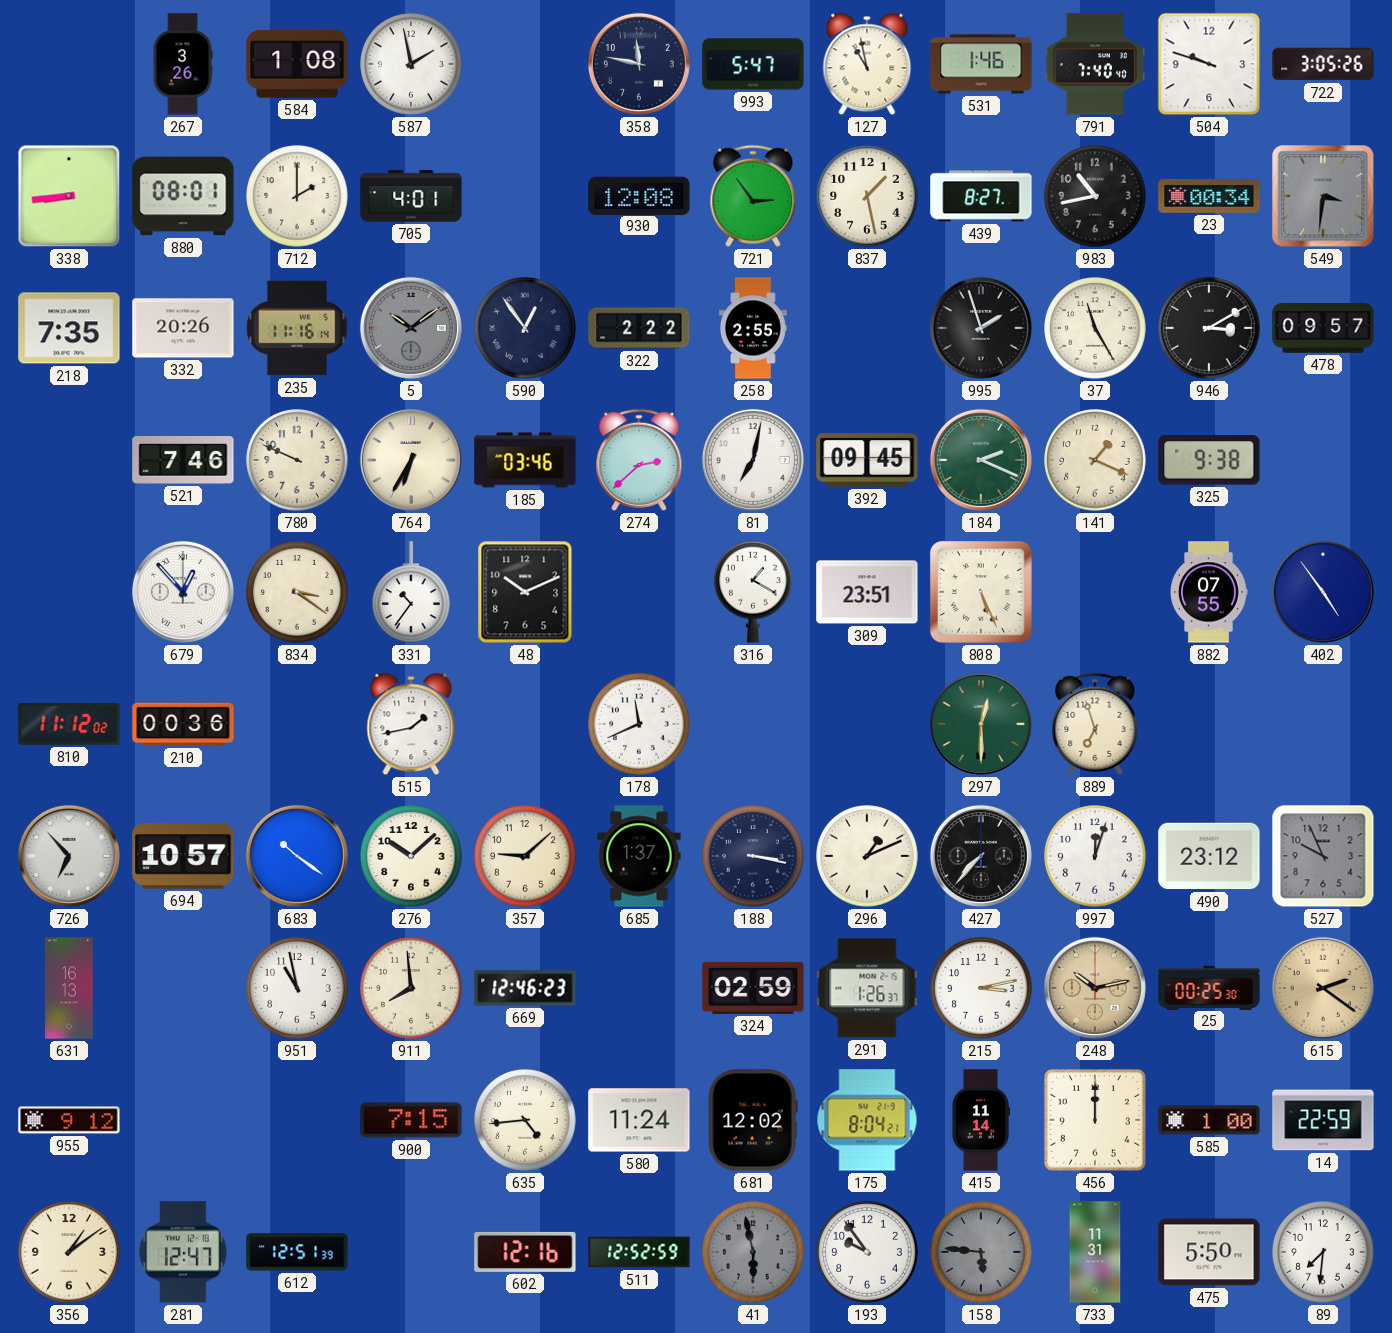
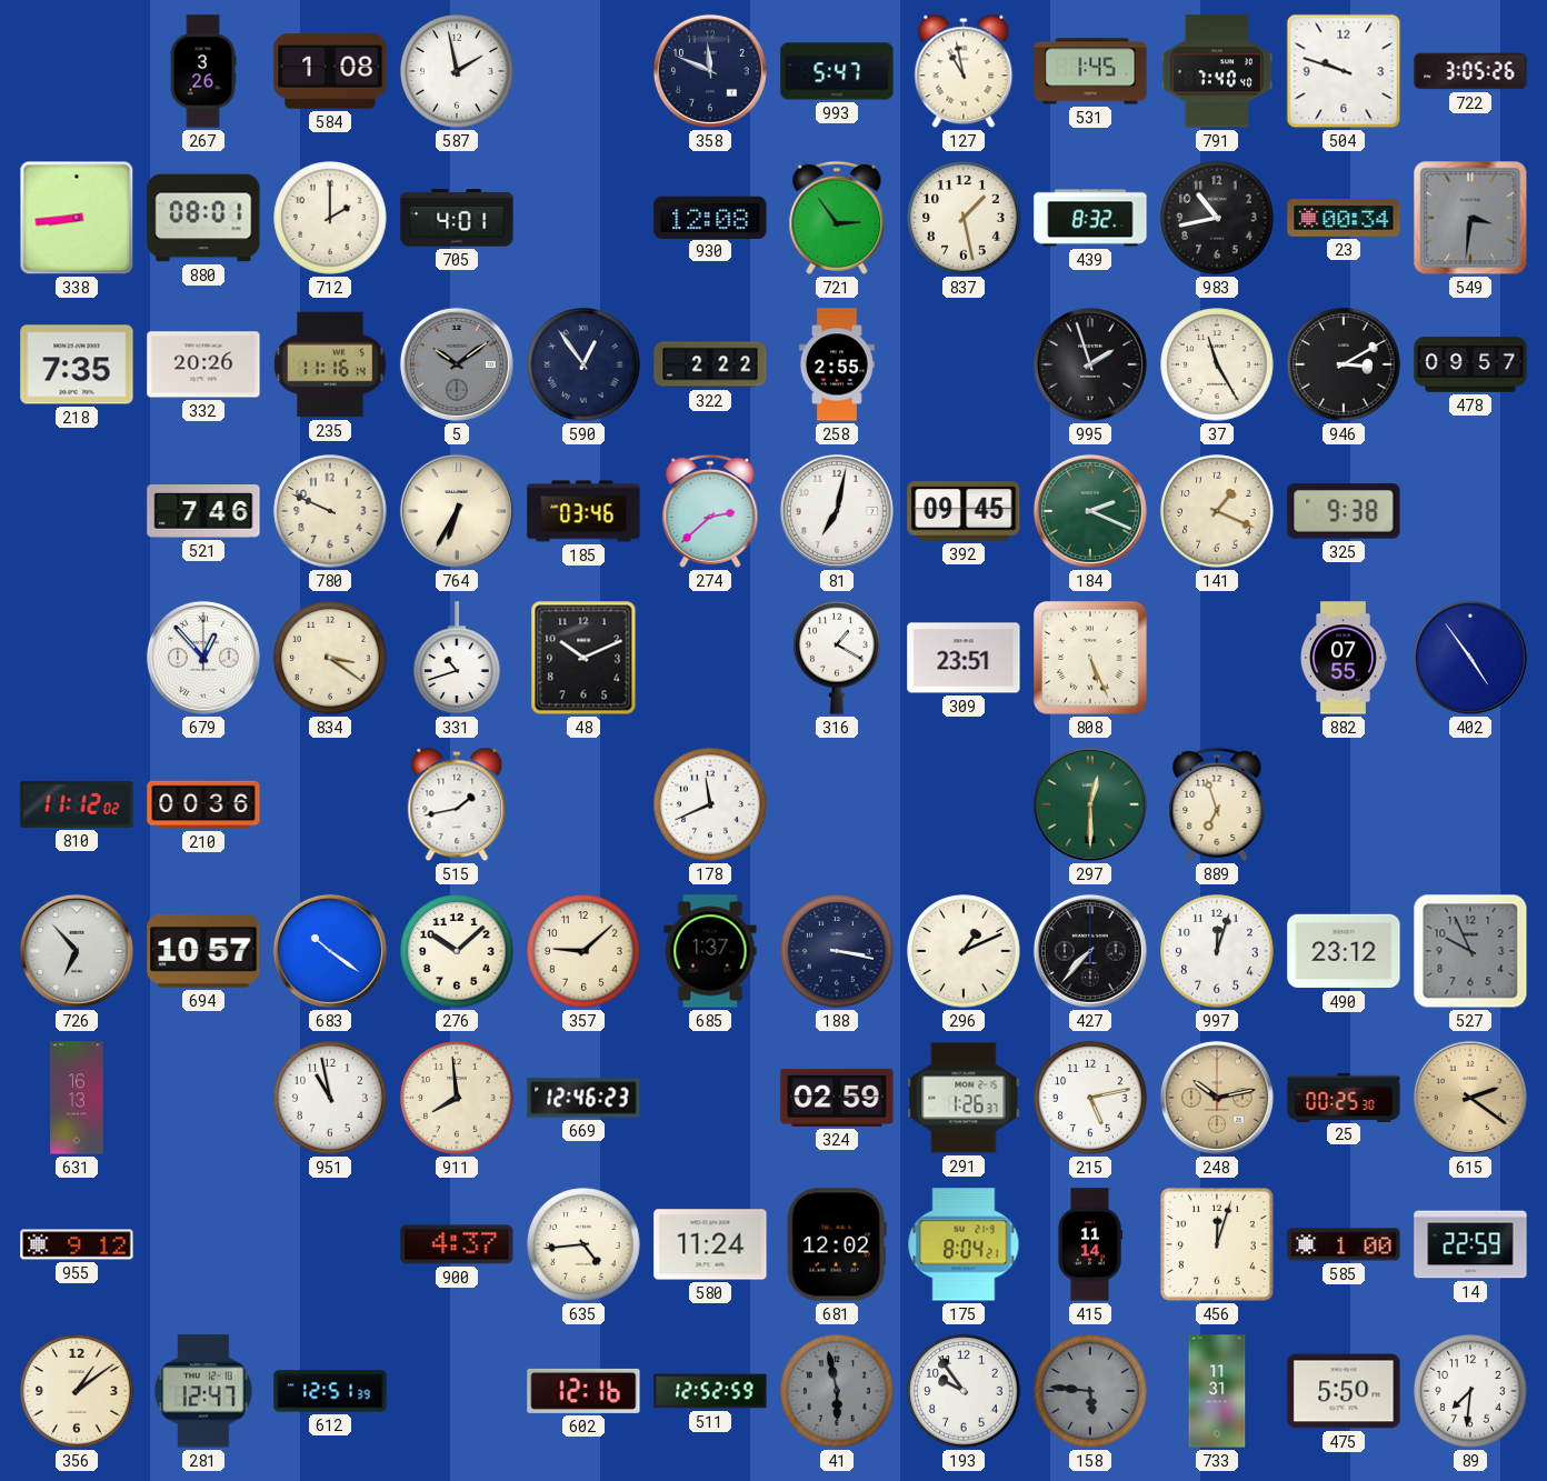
358: 11:47 -> 11:49 (710, 71)
531: 1:46 -> 1:45 (1090, 71)
439: 8:27 -> 8:32 (1090, 218)
331: 10:36 -> 10:42 (457, 658)
215: 3:13 -> 5:13 (1090, 1098)
900: 7:15 -> 4:37 (457, 1244)
456: 12:00 -> 12:03 (1217, 1244)
